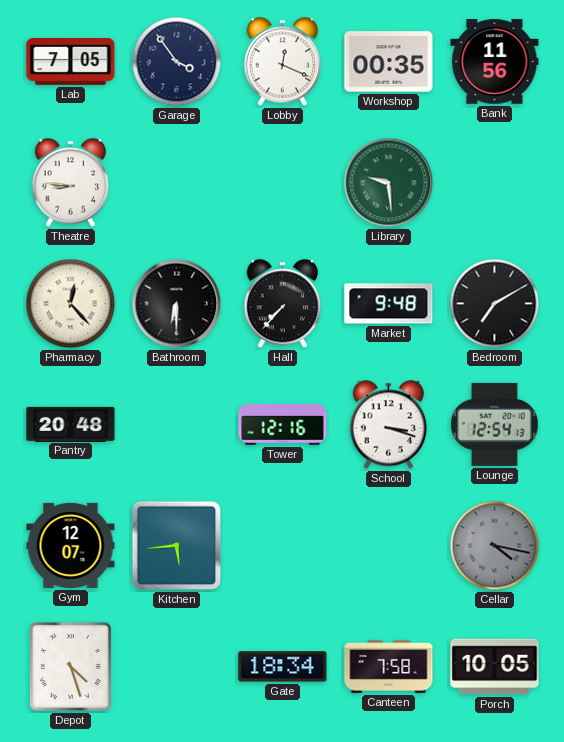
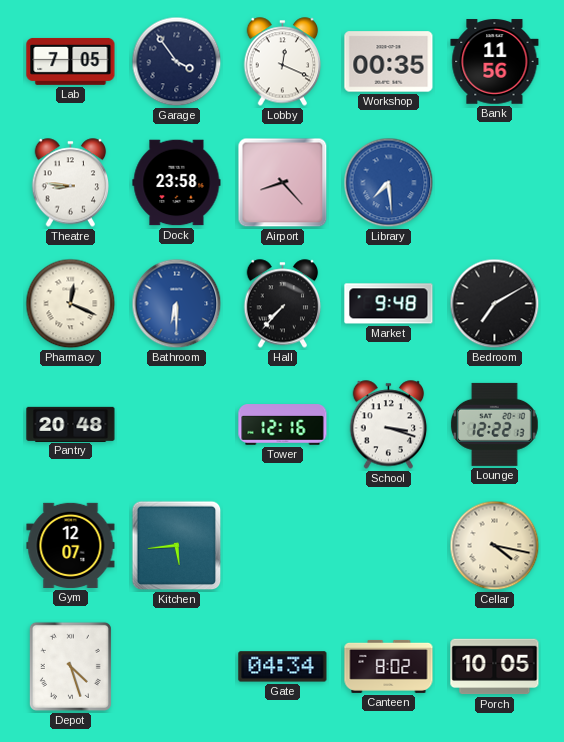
Dock: none -> 23:58 (177, 183)
Airport: none -> 8:23 (283, 183)
Library: 9:29 -> 7:29 (389, 183)
Library dial: green -> blue (389, 183)
Pharmacy: 12:23 -> 12:19 (71, 304)
Bathroom dial: black -> blue (177, 304)
Lounge: 12:54 -> 12:22 (494, 424)
Cellar dial: grey -> cream (495, 546)
Gate: 18:34 -> 04:34 (283, 667)
Canteen: 7:58 -> 8:02 (389, 666)
